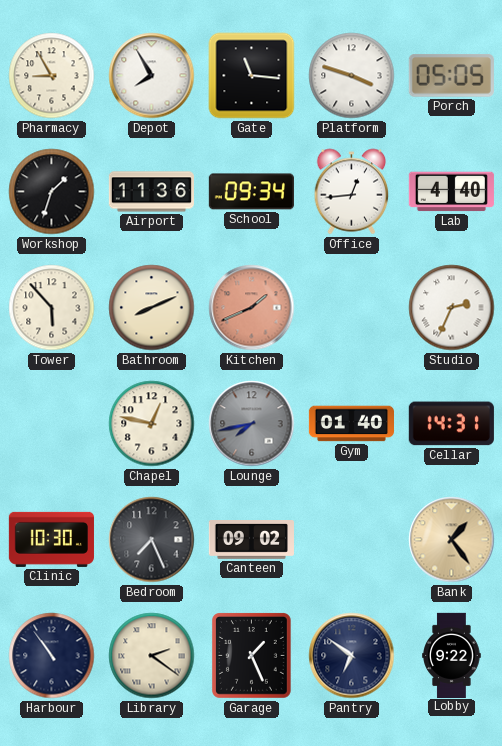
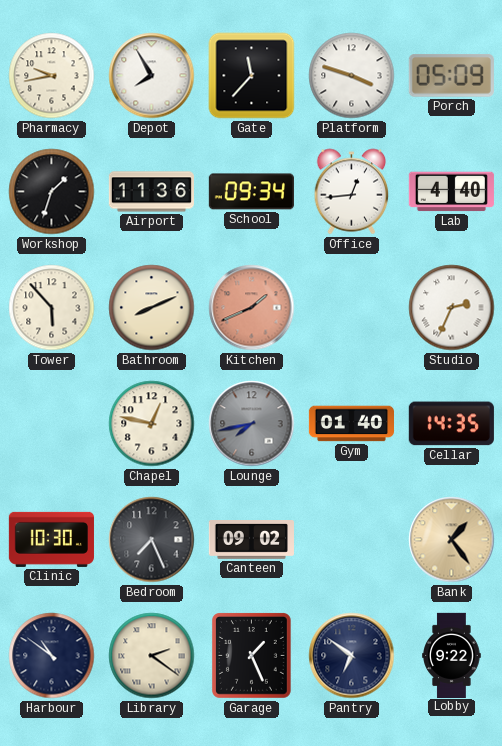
Pharmacy: 8:55 -> 9:43 (52, 76)
Gate: 11:16 -> 11:37 (252, 76)
Porch: 05:05 -> 05:09 (451, 76)
Cellar: 14:31 -> 14:35 (451, 424)
Harbour: 10:54 -> 10:51 (52, 656)
